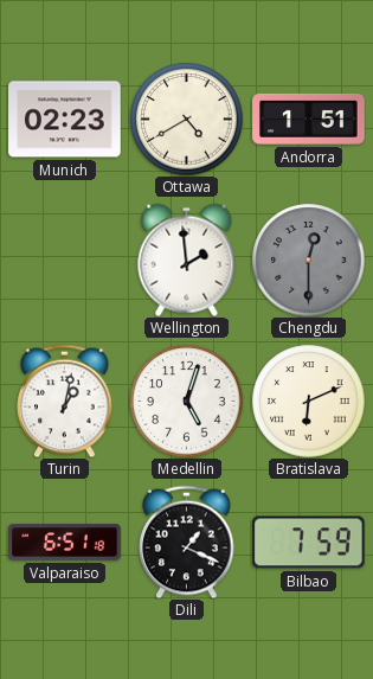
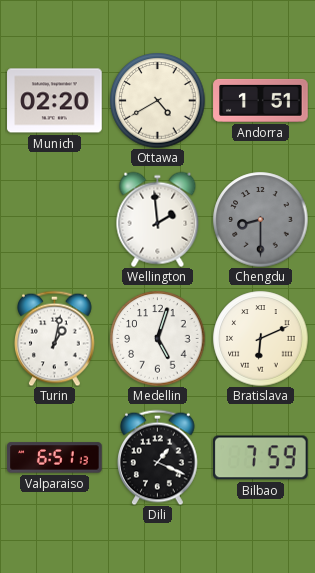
Munich: 02:23 -> 02:20 (55, 101)
Chengdu: 12:30 -> 8:30 (260, 219)
Valparaiso: 6:51:18 -> 6:51:13 (55, 458)
